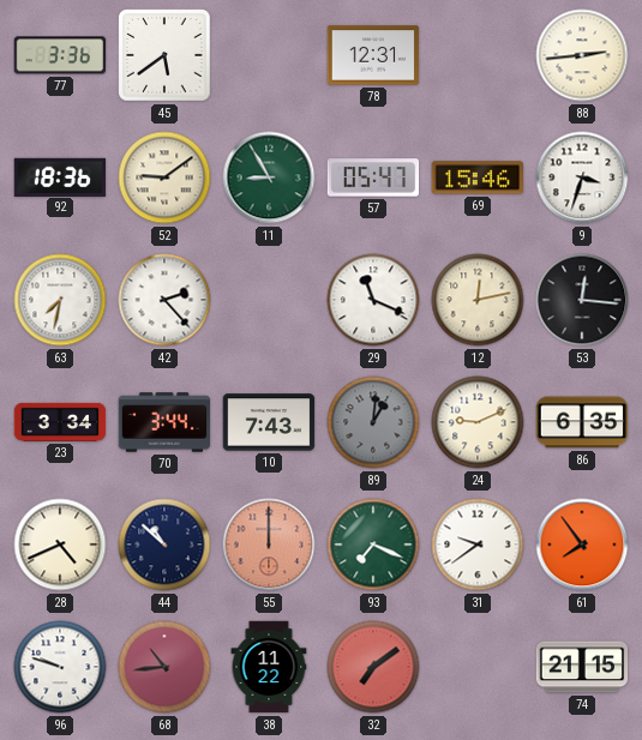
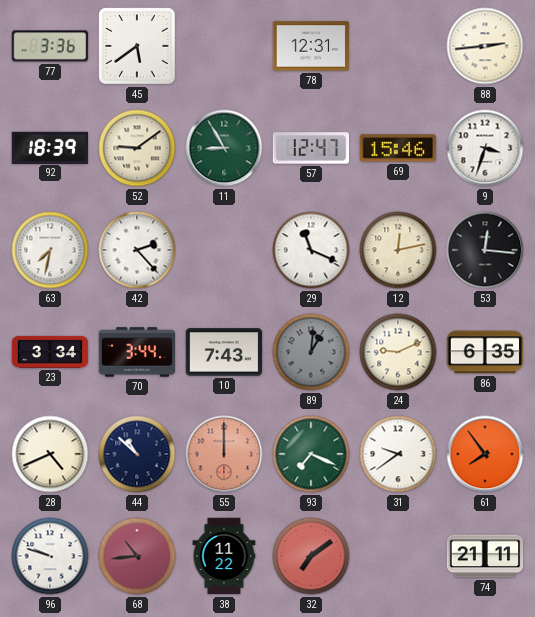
92: 18:36 -> 18:39 (50, 147)
57: 05:47 -> 12:47 (311, 148)
74: 21:15 -> 21:11 (485, 556)
